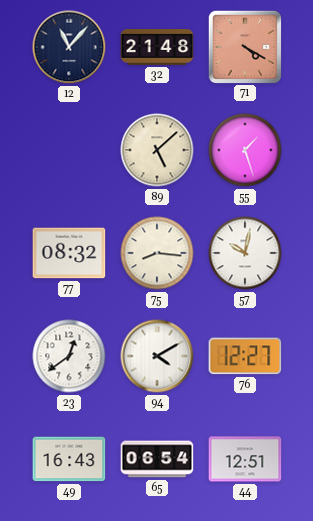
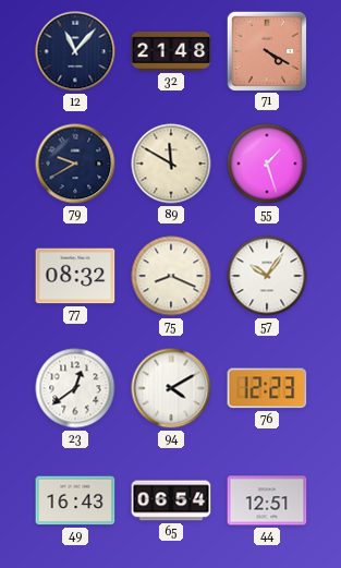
79: none -> 9:40 (75, 164)
89: 5:08 -> 11:50 (171, 164)
75: 8:16 -> 8:19 (171, 276)
57: 10:02 -> 10:06 (267, 276)
76: 12:27 -> 12:23 (267, 388)
